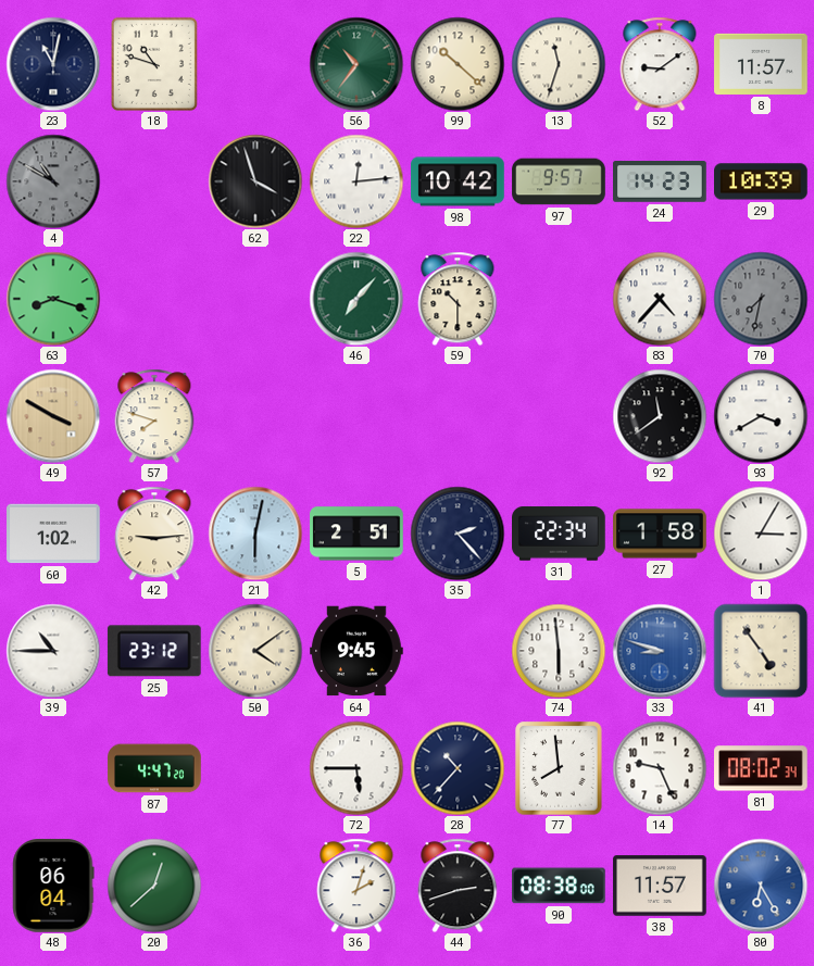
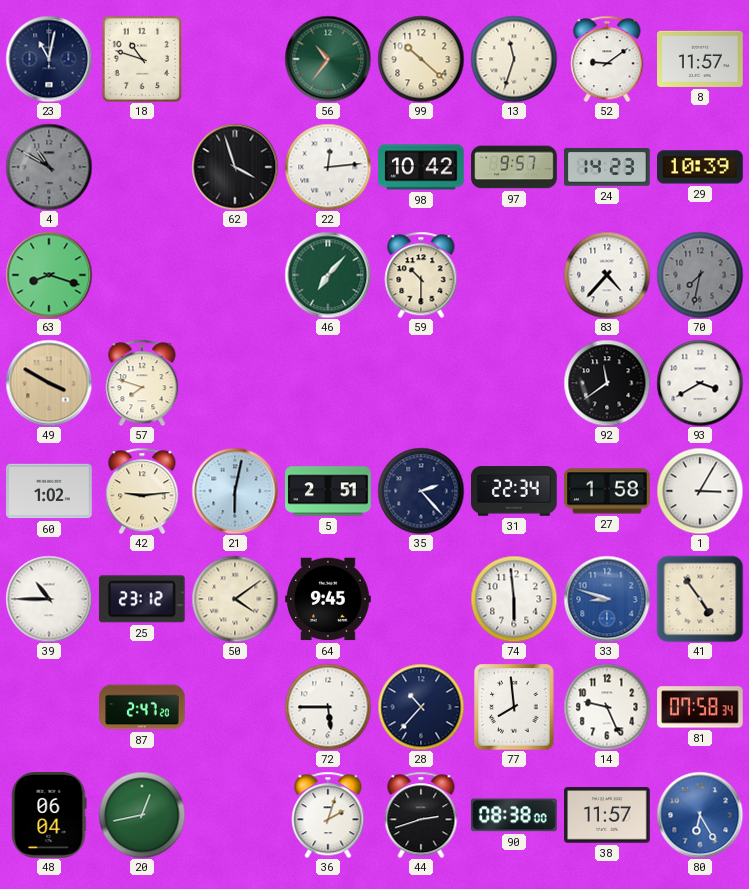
87: 4:47 -> 2:47 (142, 707)
81: 08:02 -> 07:58 (701, 707)
20: 12:38 -> 12:43 (142, 815)
